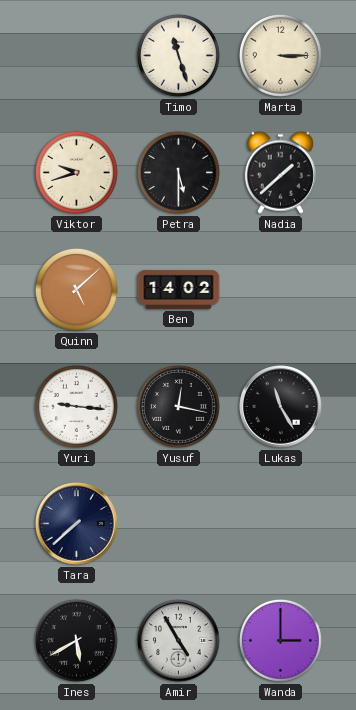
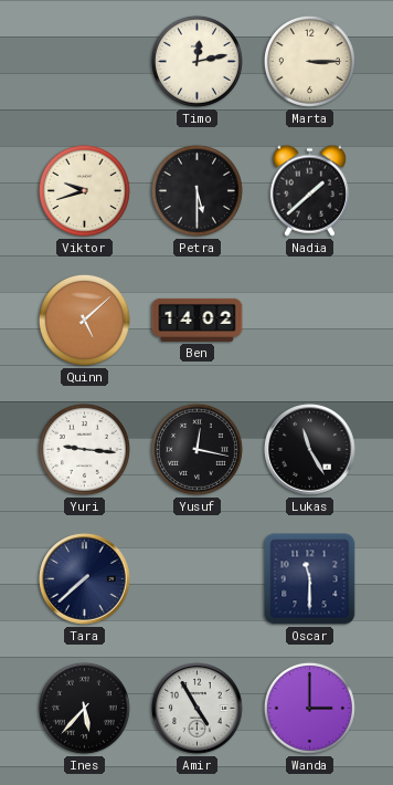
Timo: 11:27 -> 12:13 (197, 61)
Oscar: none -> 11:30 (310, 579)
Ines: 5:40 -> 5:37 (84, 708)
